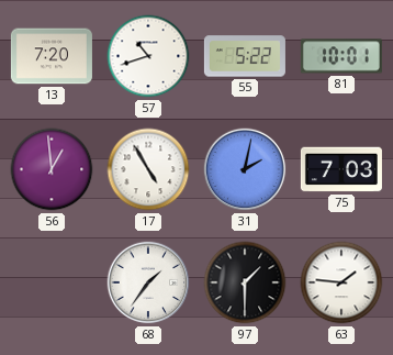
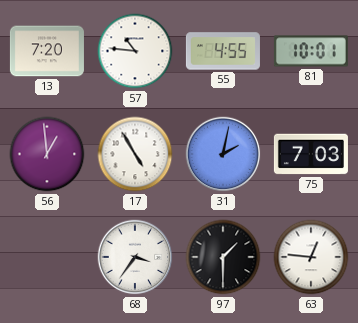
57: 10:42 -> 10:46 (135, 51)
55: 5:22 -> 4:55 (223, 51)
68: 1:36 -> 3:36 (135, 257)
63: 1:46 -> 12:46 (311, 257)
